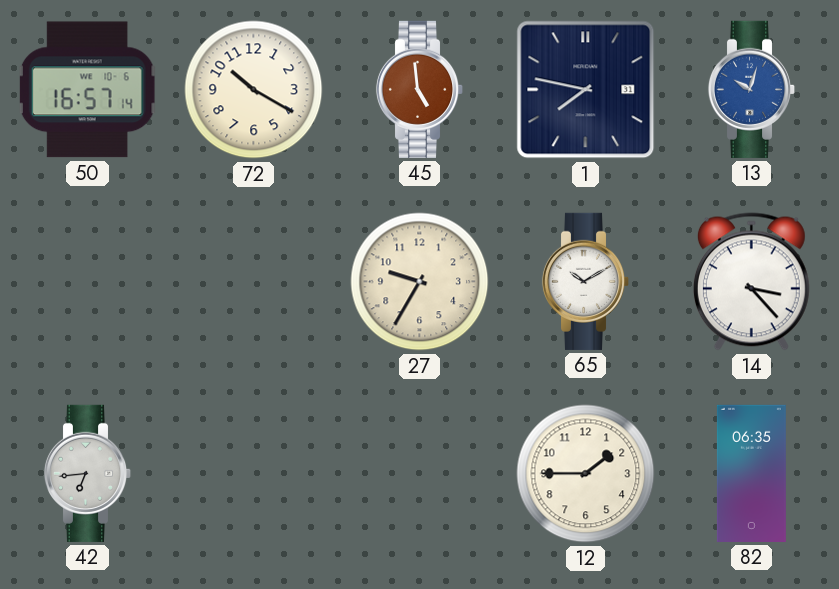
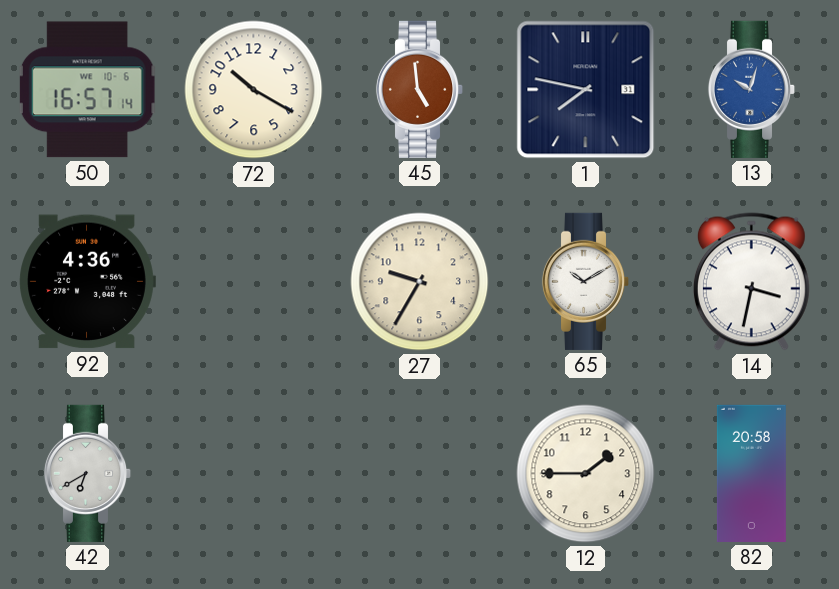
92: none -> 4:36 (87, 282)
14: 3:23 -> 3:32 (751, 282)
42: 6:44 -> 6:40 (88, 473)
82: 06:35 -> 20:58 (751, 473)
